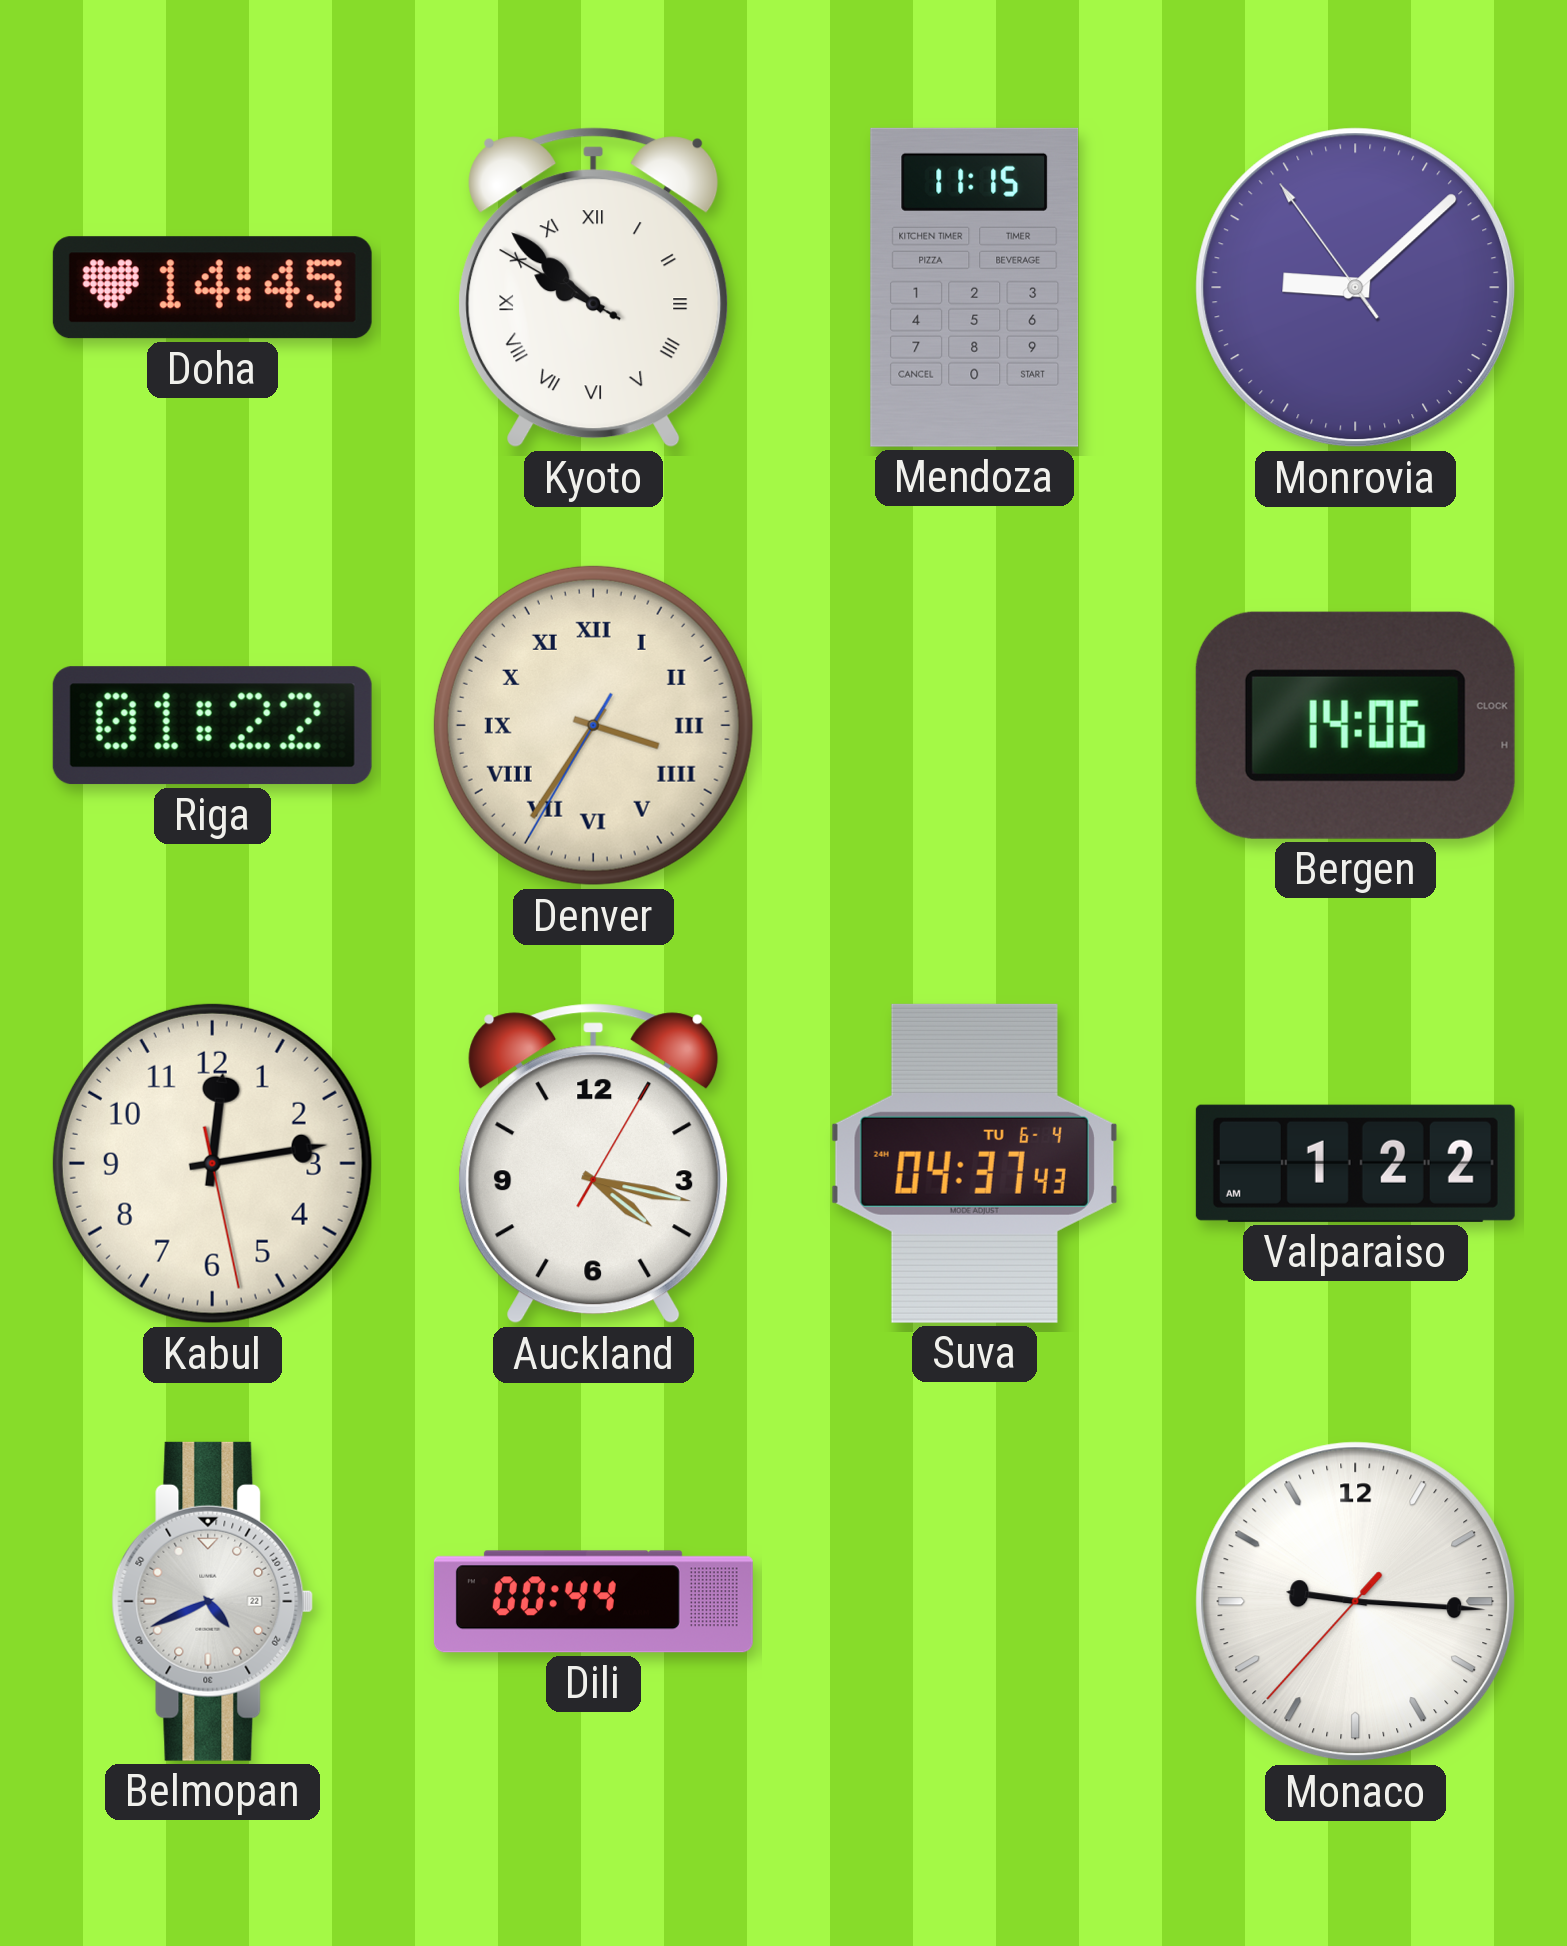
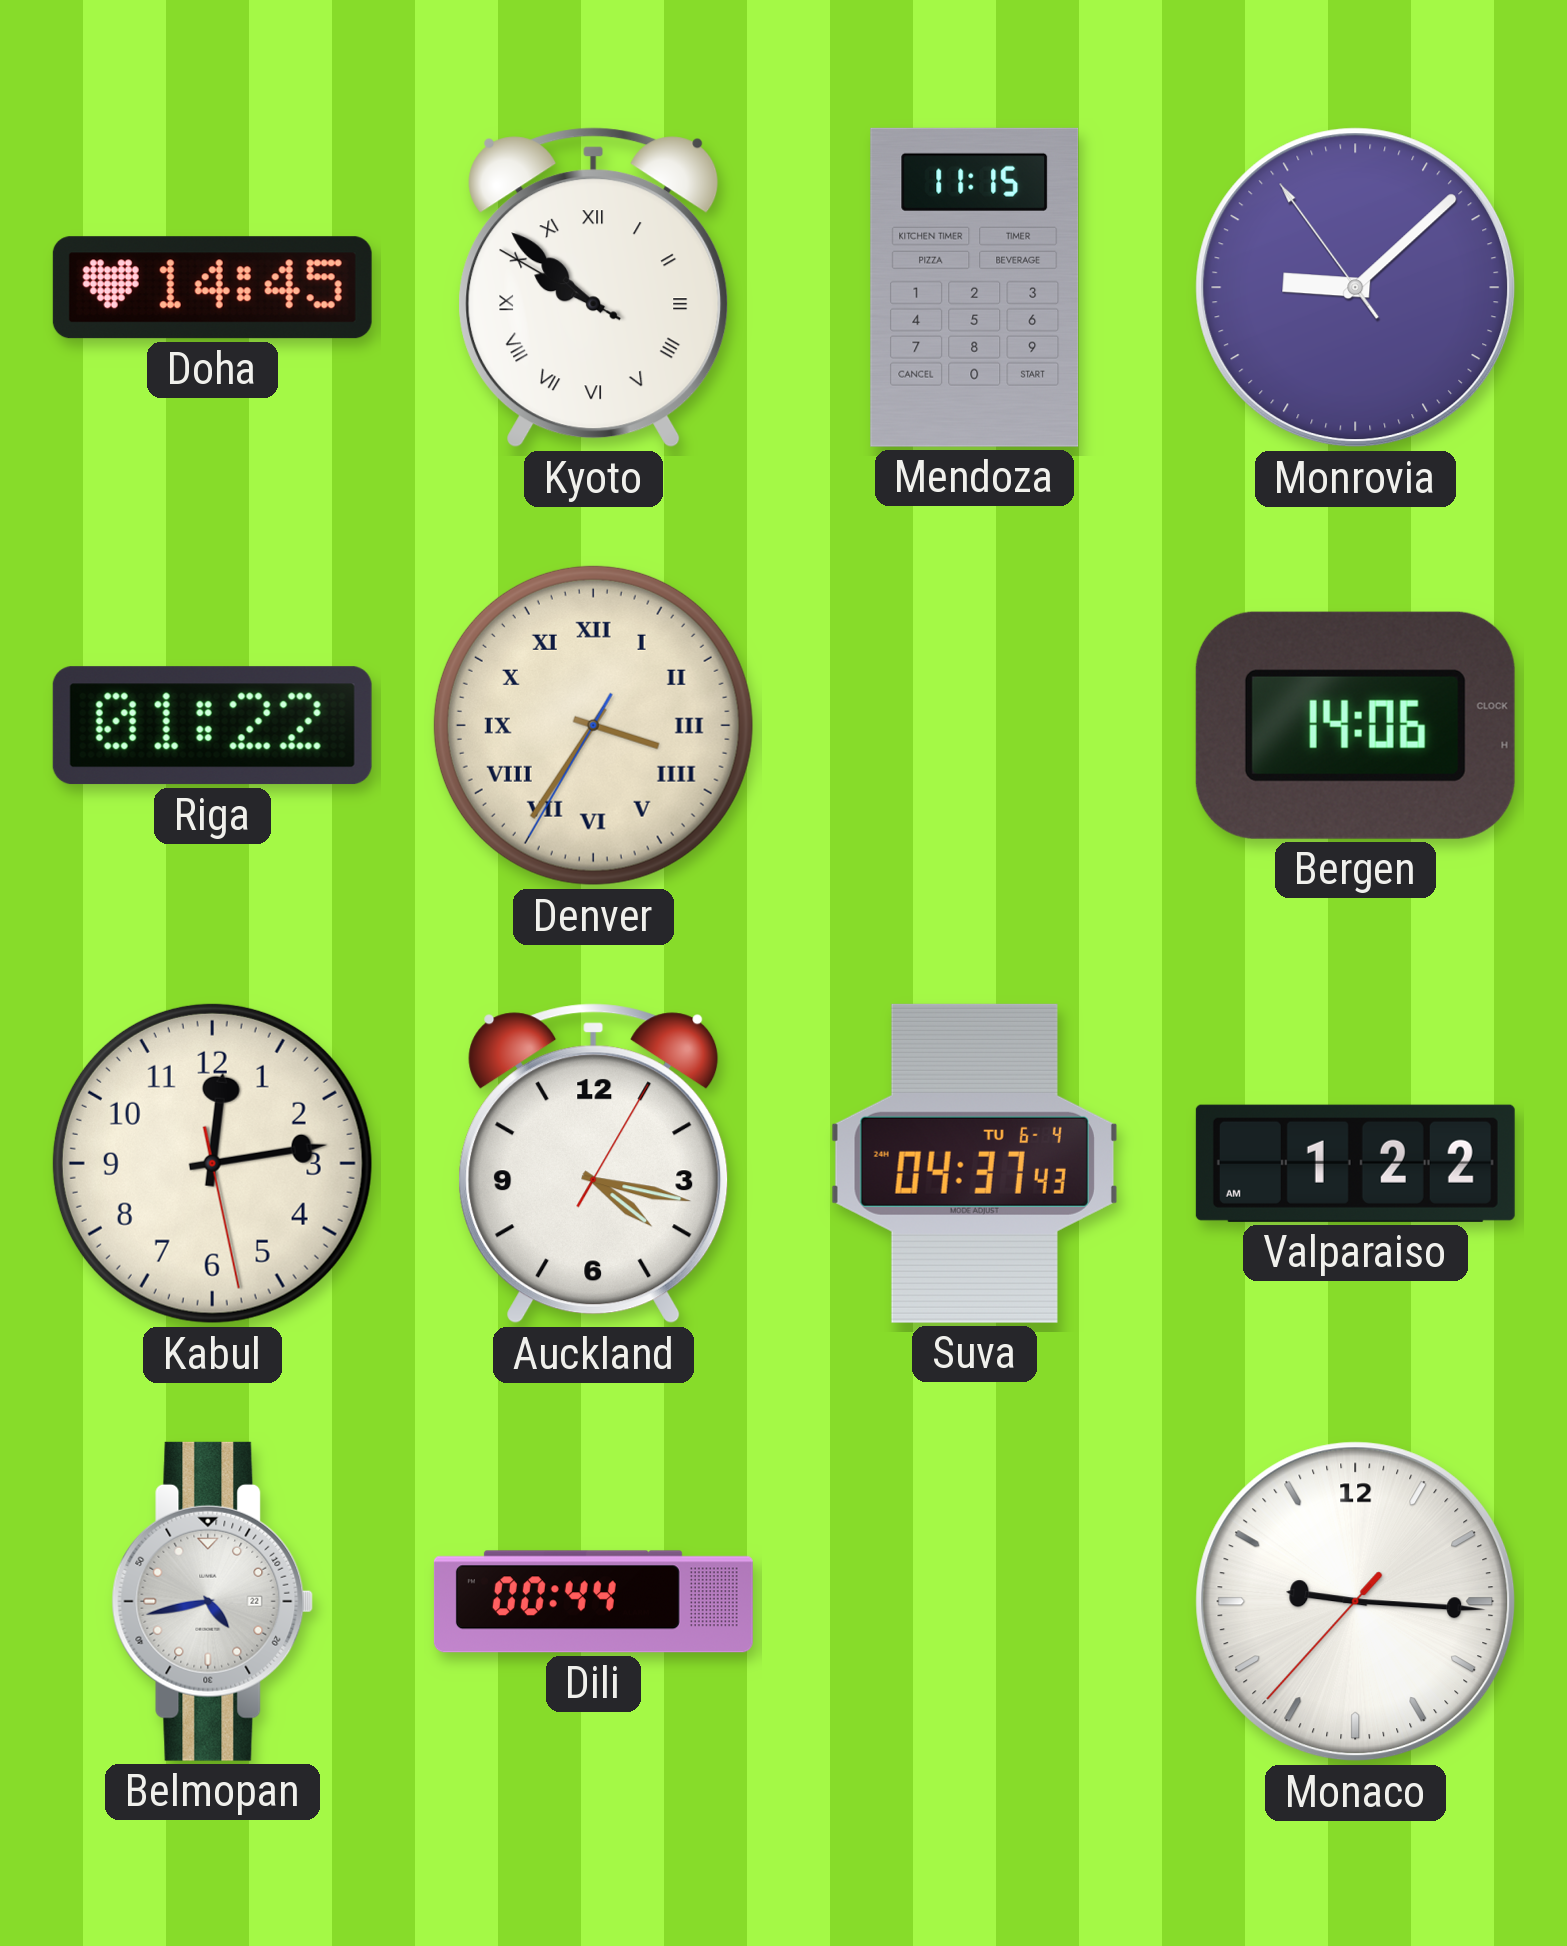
Belmopan: 4:41 -> 4:43 (213, 1601)
